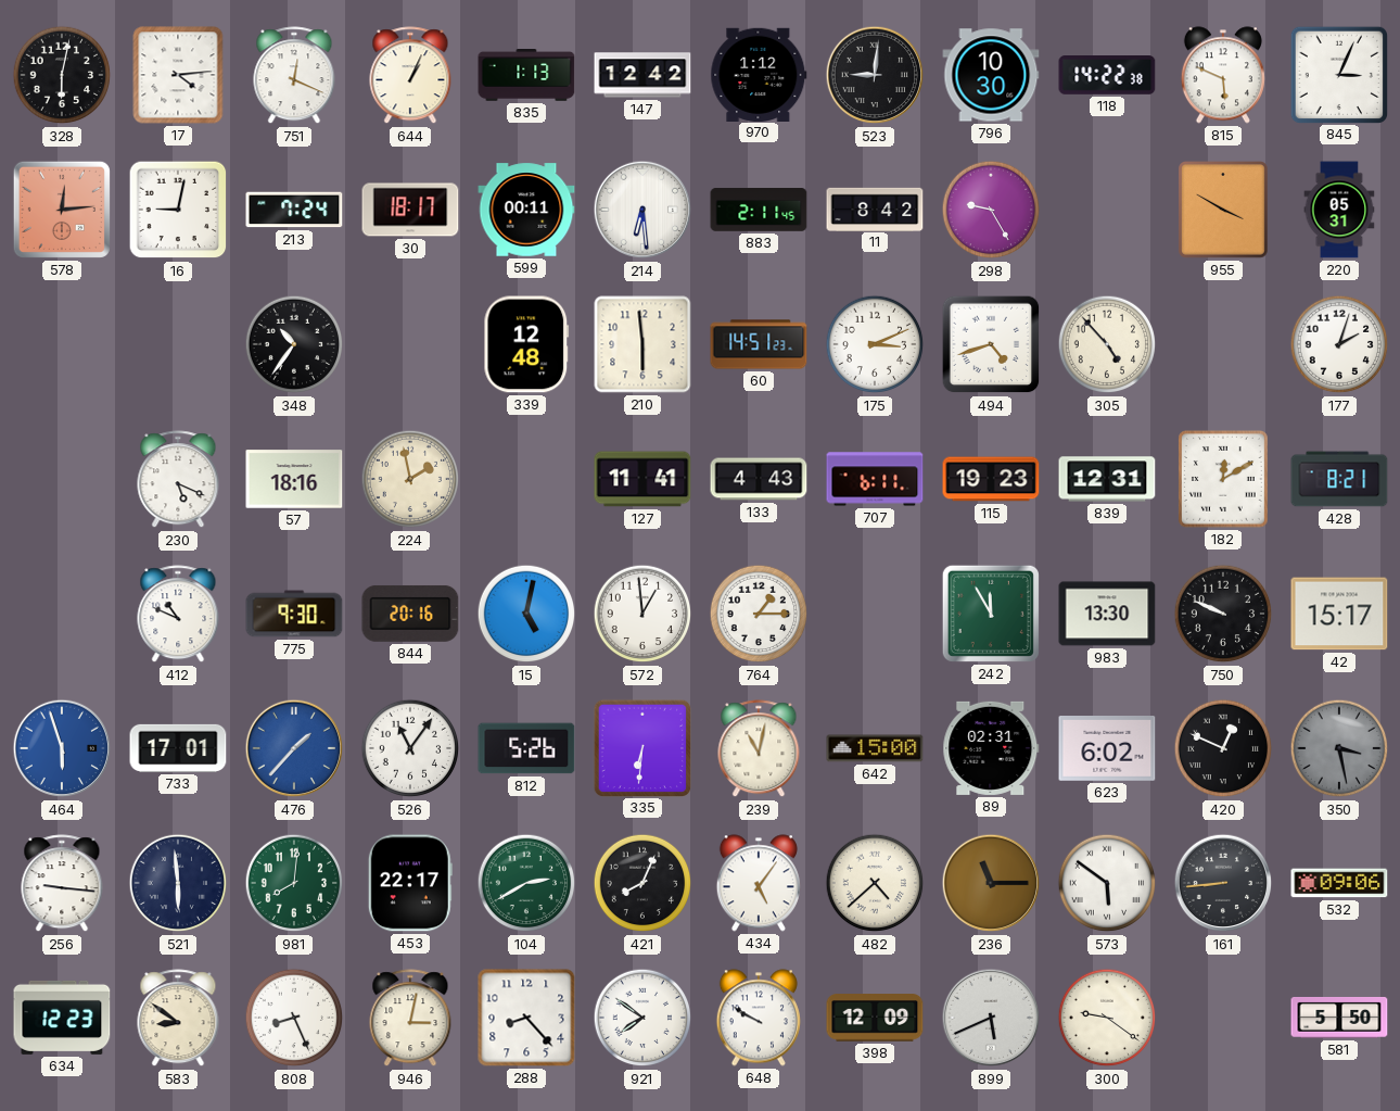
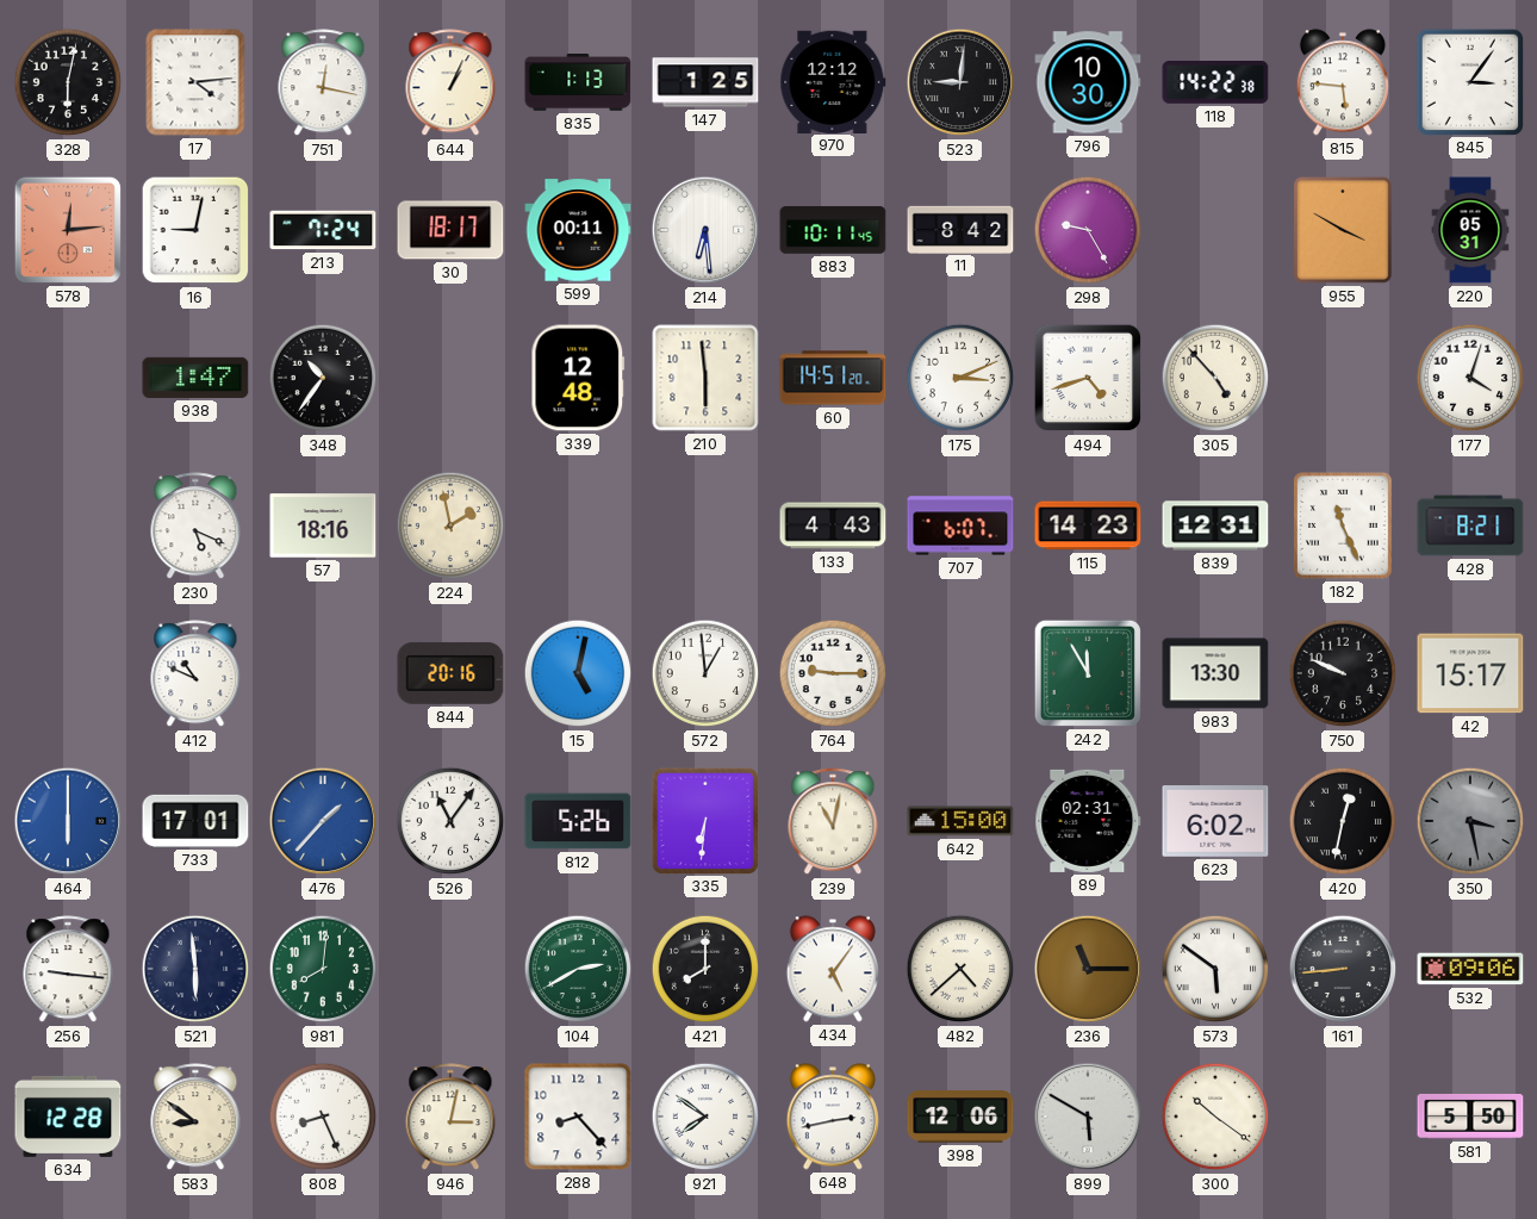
751: 12:19 -> 12:17 (323, 83)
147: 12:42 -> 1:25 (705, 82)
970: 1:12 -> 12:12 (833, 81)
815: 5:49 -> 5:46 (1343, 82)
845: 3:04 -> 3:06 (1469, 81)
883: 2:11 -> 10:11 (833, 230)
938: none -> 1:47 (195, 378)
60: 14:51:23 -> 14:51:20 (833, 378)
177: 2:03 -> 4:03 (1470, 378)
127: 11:41 -> none (642, 479)
707: 6:11 -> 6:07 (960, 525)
115: 19:23 -> 14:23 (1088, 525)
182: 12:10 -> 11:26 (1344, 527)
775: 9:30 -> none (294, 614)
764: 1:15 -> 9:15 (833, 673)
464: 5:57 -> 6:00 (68, 821)
420: 12:49 -> 12:32 (1343, 821)
453: 22:17 -> none (410, 883)
421: 8:04 -> 8:00 (705, 969)
634: 12:23 -> 12:28 (68, 1117)
648: 9:50 -> 2:43 (833, 1117)
398: 12:09 -> 12:06 (960, 1117)
899: 5:41 -> 5:50 (1088, 1117)
300: 9:21 -> 10:21 (1215, 1117)
